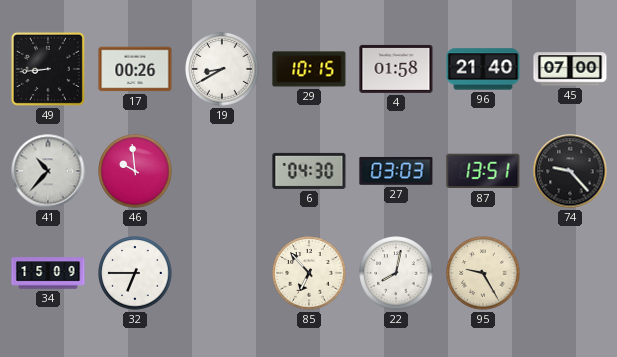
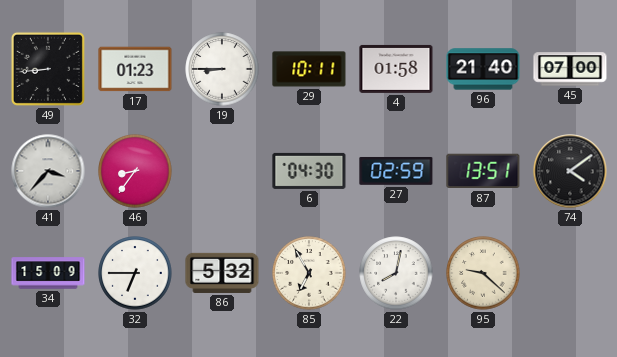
17: 00:26 -> 01:23 (135, 69)
19: 8:40 -> 8:45 (222, 69)
29: 10:15 -> 10:11 (309, 69)
41: 10:37 -> 3:37 (48, 171)
46: 9:59 -> 8:36 (135, 171)
27: 03:03 -> 02:59 (396, 171)
74: 9:23 -> 4:09 (570, 171)
86: none -> 5:32 (222, 273)
85: 6:53 -> 6:55 (309, 273)
95: 9:25 -> 9:22 (483, 273)
